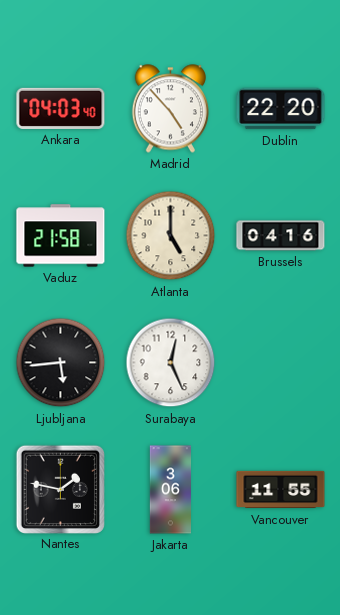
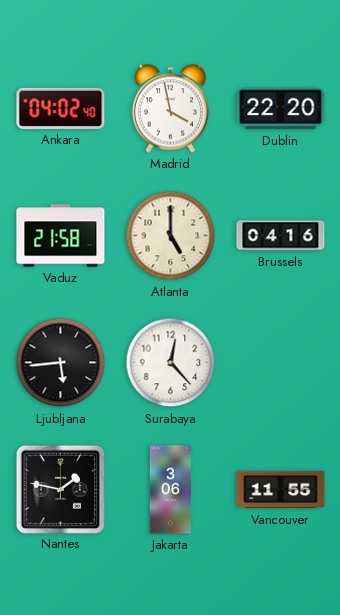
Ankara: 04:03 -> 04:02 (61, 108)
Madrid: 4:53 -> 3:58 (170, 109)
Surabaya: 12:26 -> 12:23 (171, 363)
